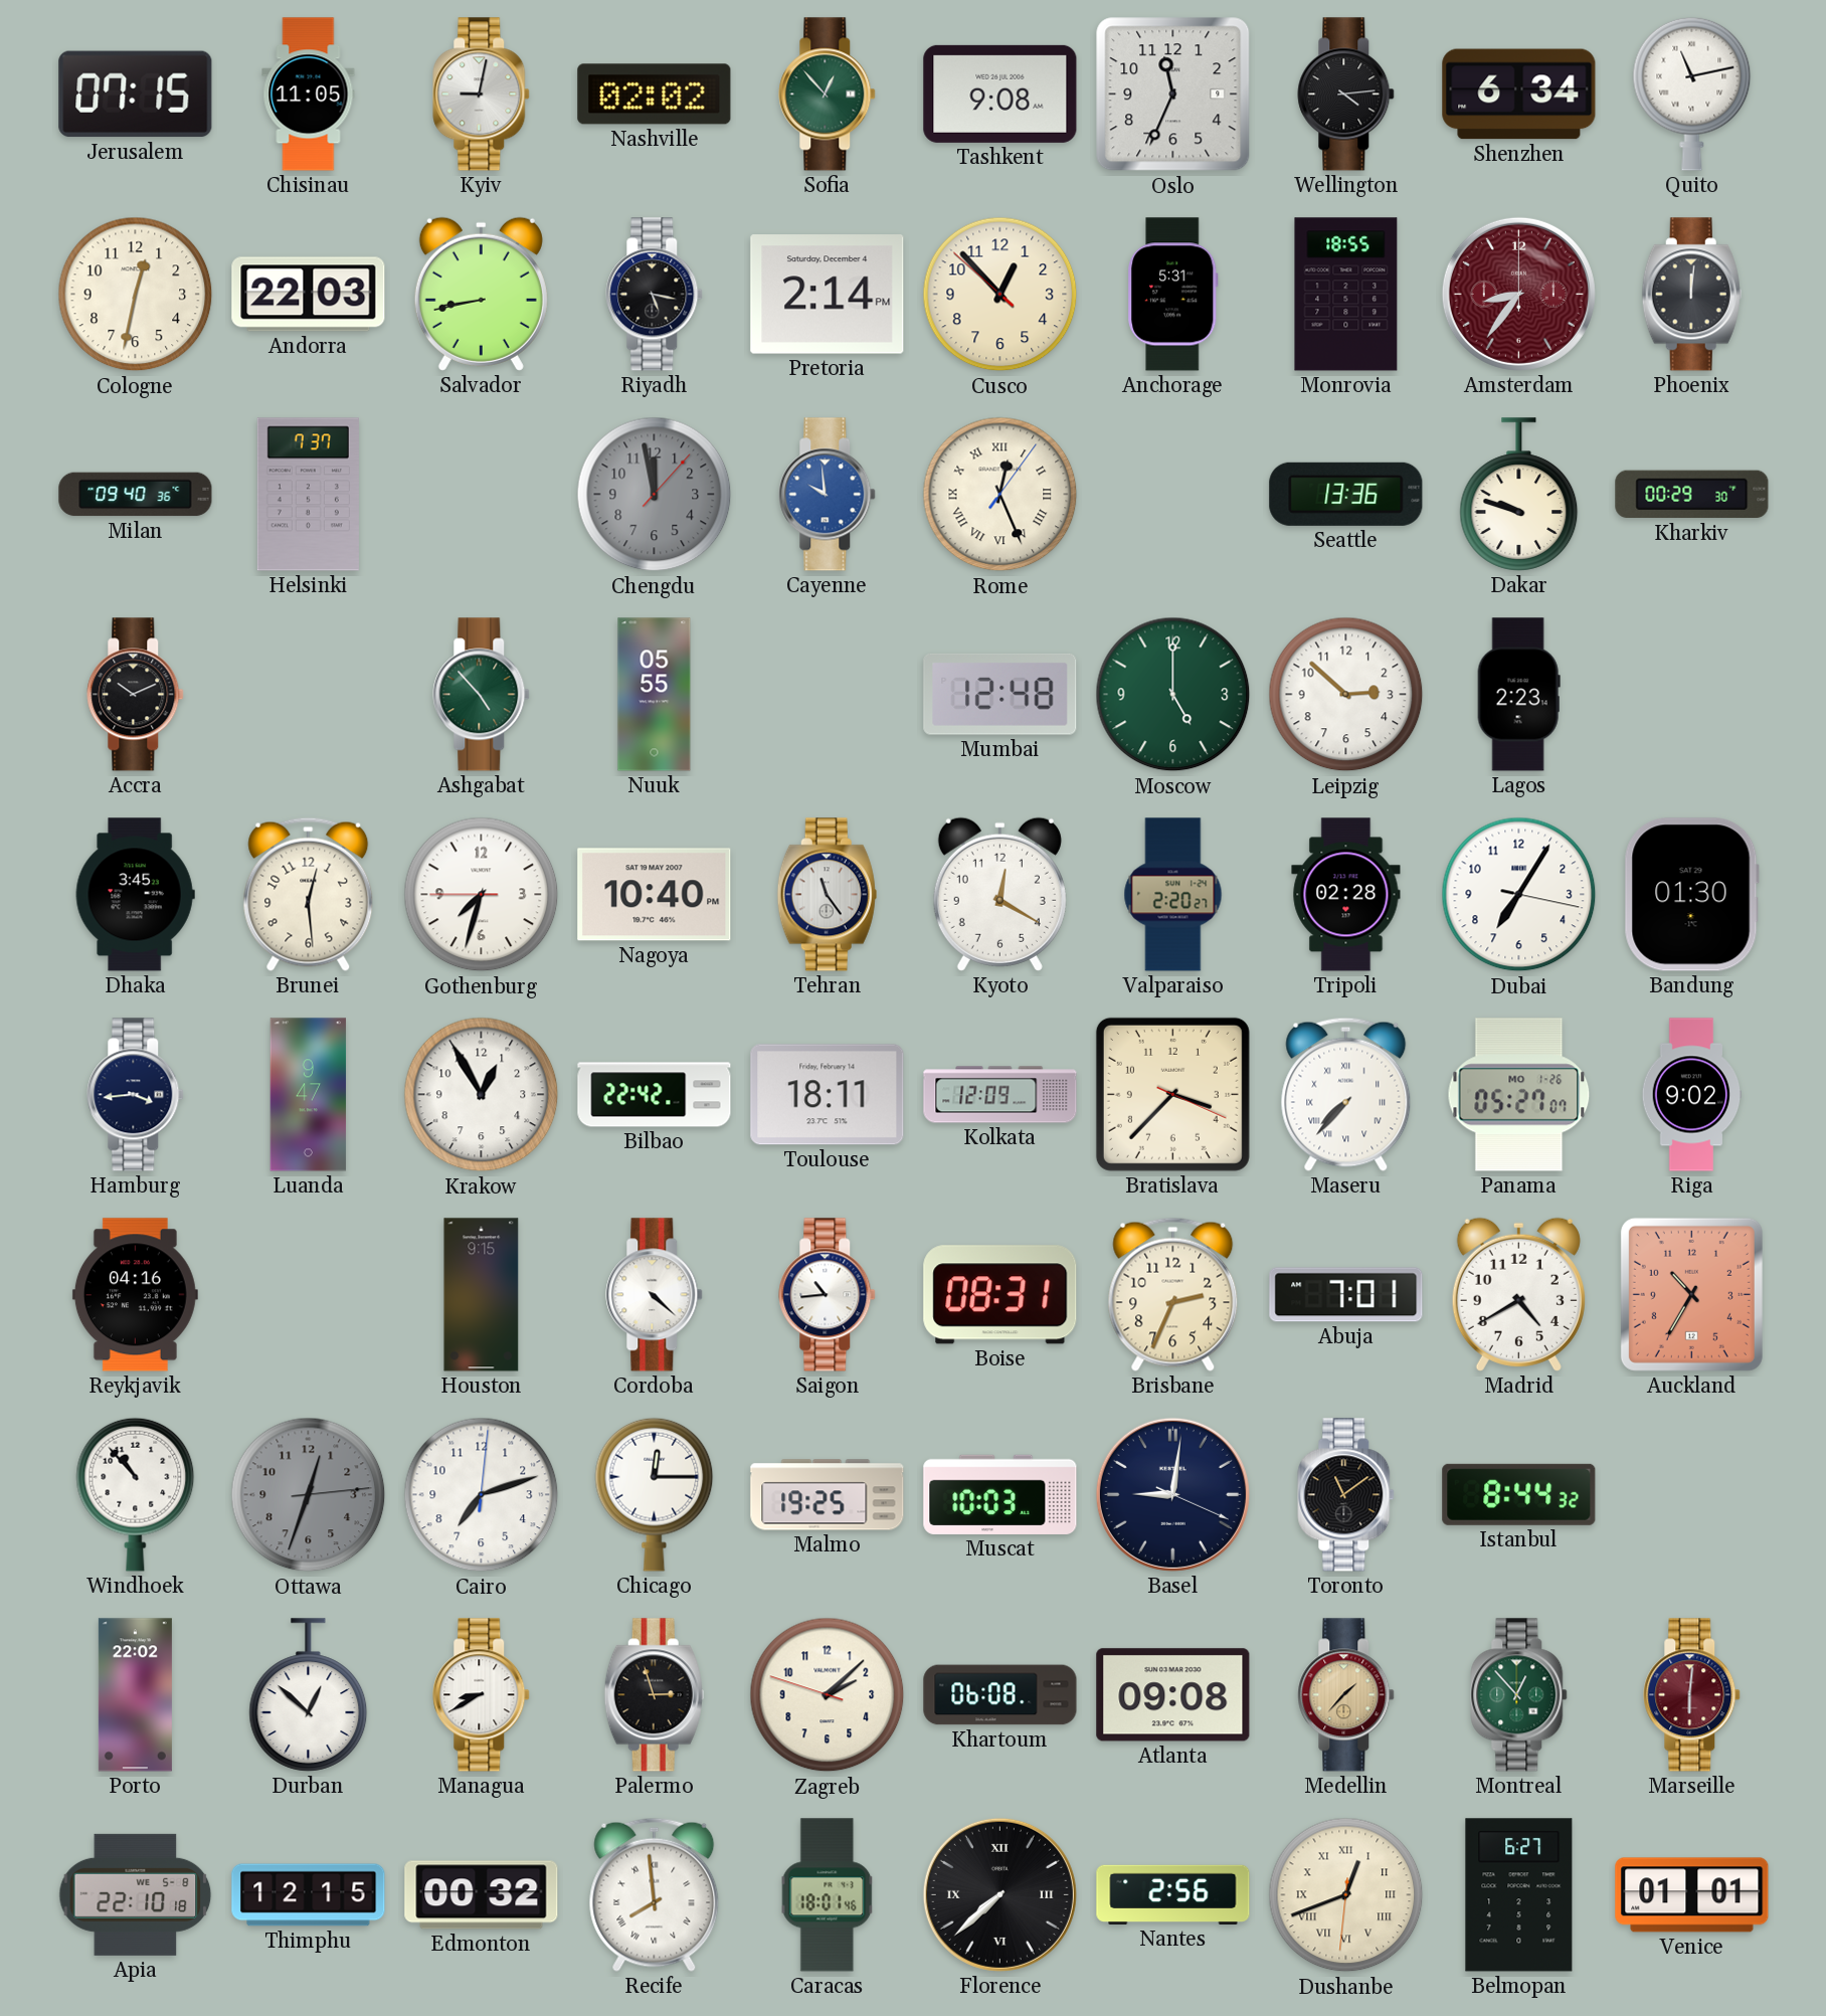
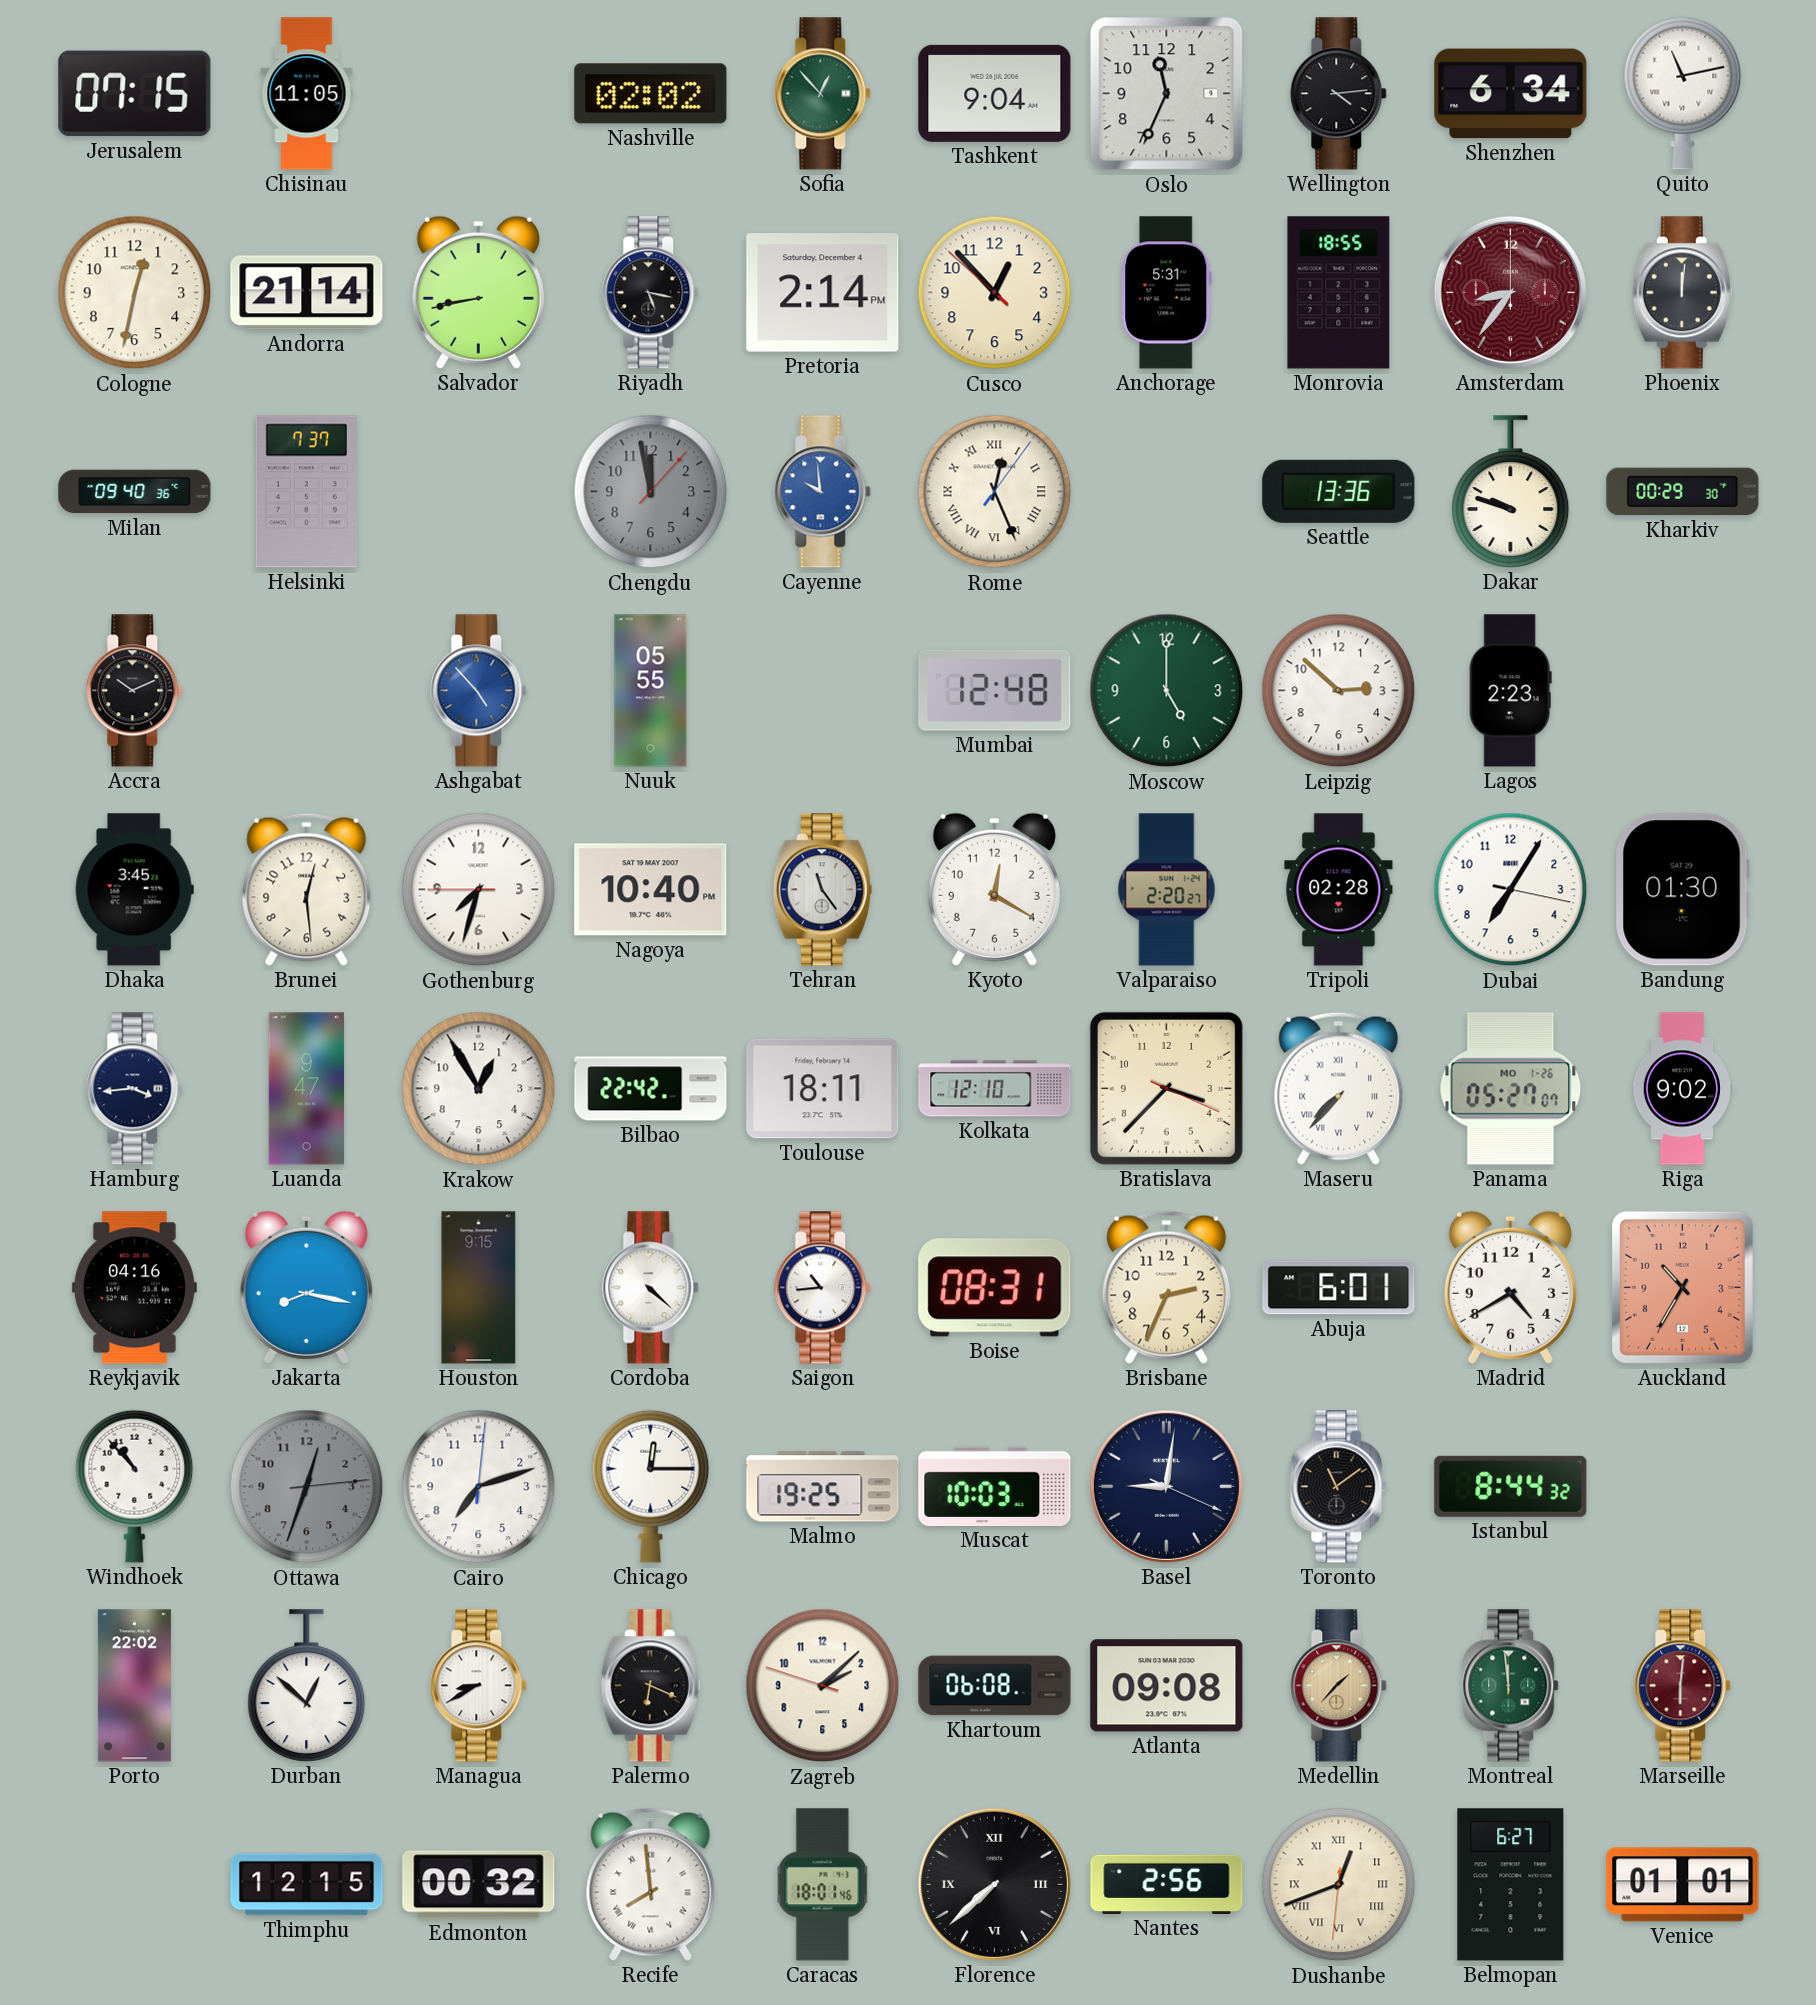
Kyiv: 9:02 -> none (482, 95)
Tashkent: 9:08 -> 9:04 (995, 93)
Andorra: 22:03 -> 21:14 (307, 293)
Ashgabat dial: green -> blue (479, 691)
Kolkata: 12:09 -> 12:10 (995, 1089)
Jakarta: none -> 8:17 (306, 1287)
Abuja: 7:01 -> 6:01 (1339, 1288)
Palermo: 2:57 -> 6:19 (650, 1686)
Montreal: 12:53 -> 11:59 (1511, 1686)
Apia: 22:10 -> none (136, 1894)
